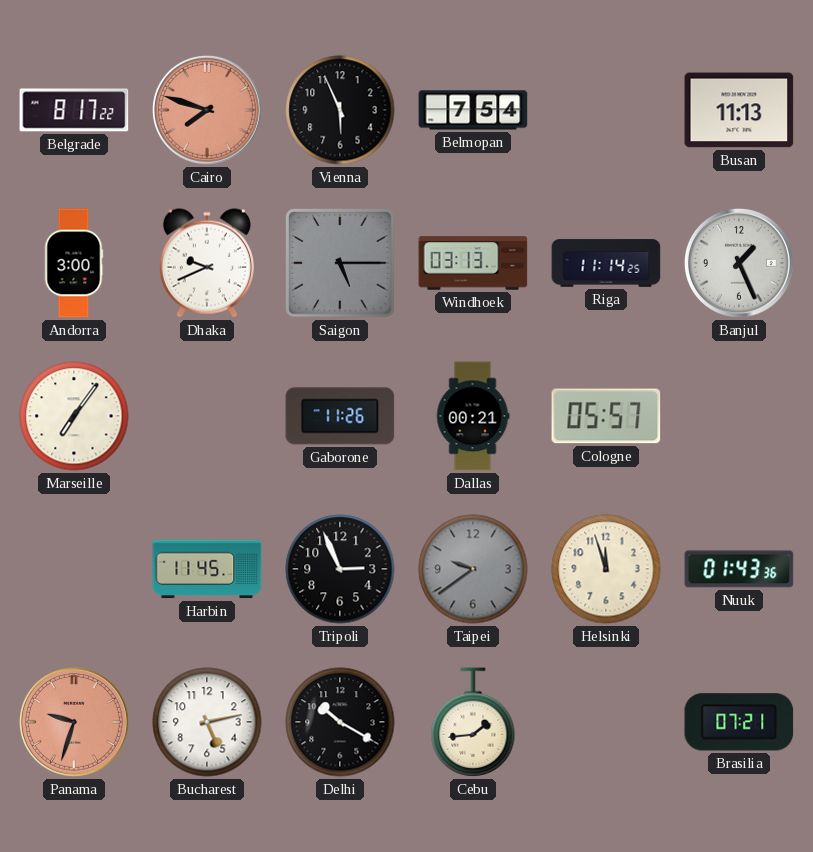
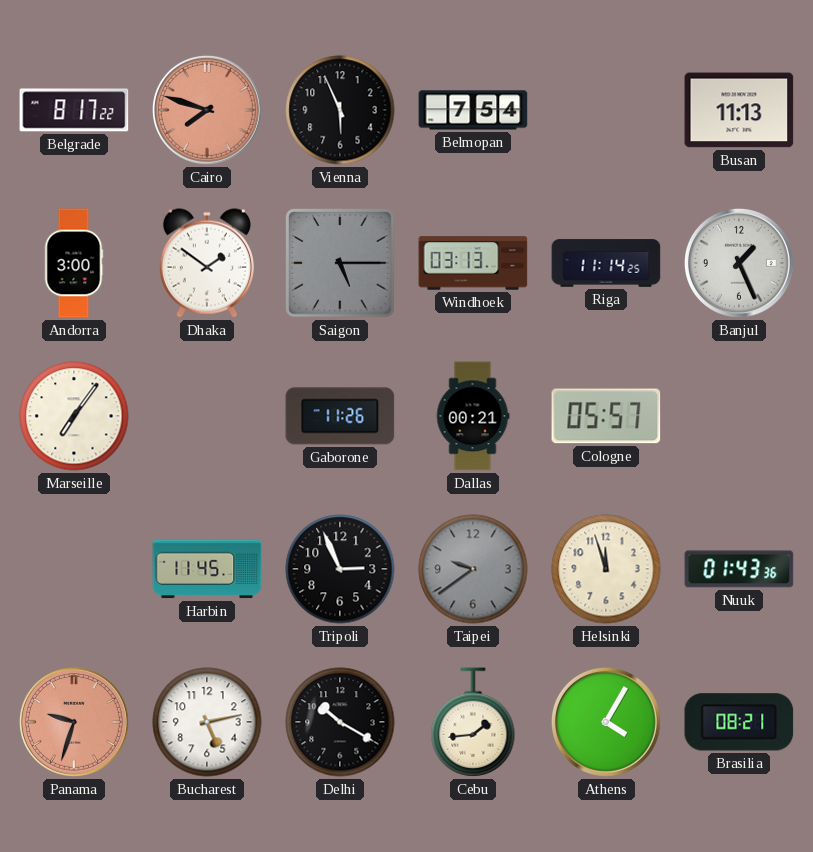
Dhaka: 9:41 -> 1:51 (207, 263)
Athens: none -> 4:05 (606, 722)
Brasilia: 07:21 -> 08:21 (739, 722)
